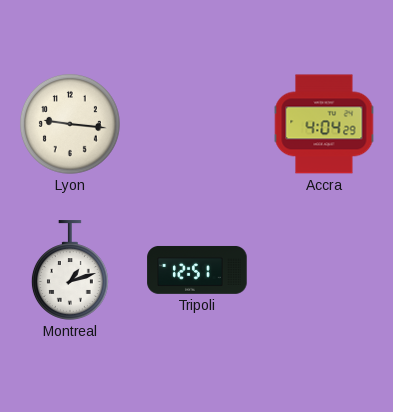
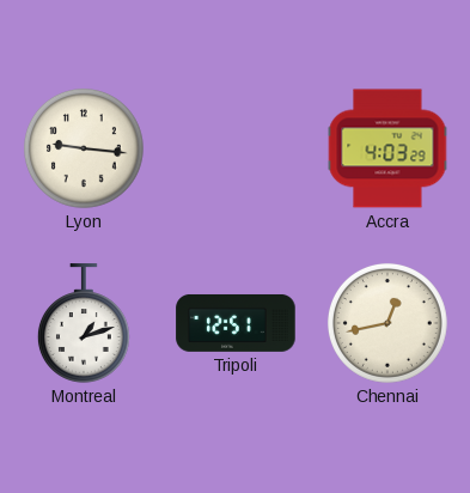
Accra: 4:04 -> 4:03 (387, 148)
Chennai: none -> 12:43 (387, 323)
